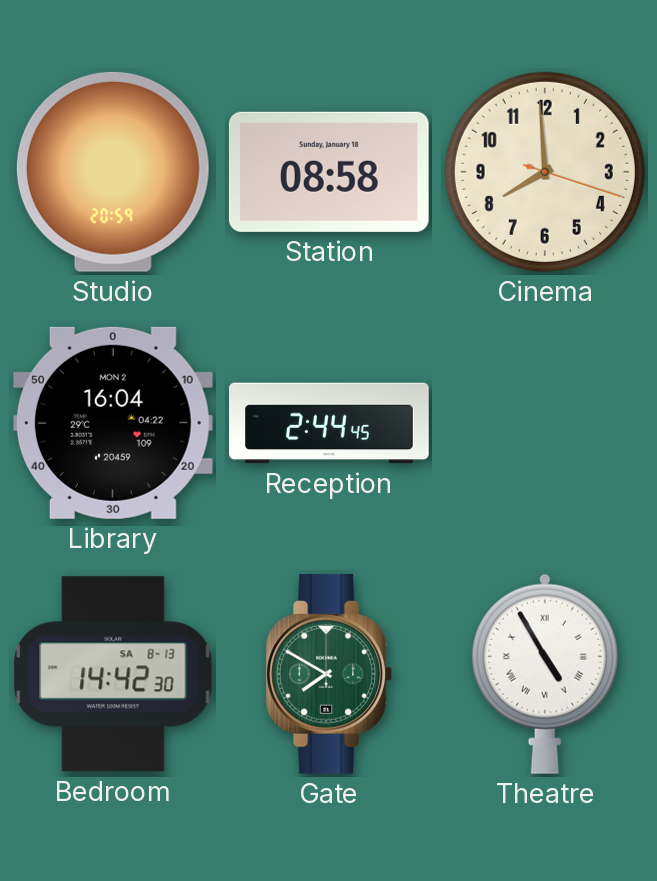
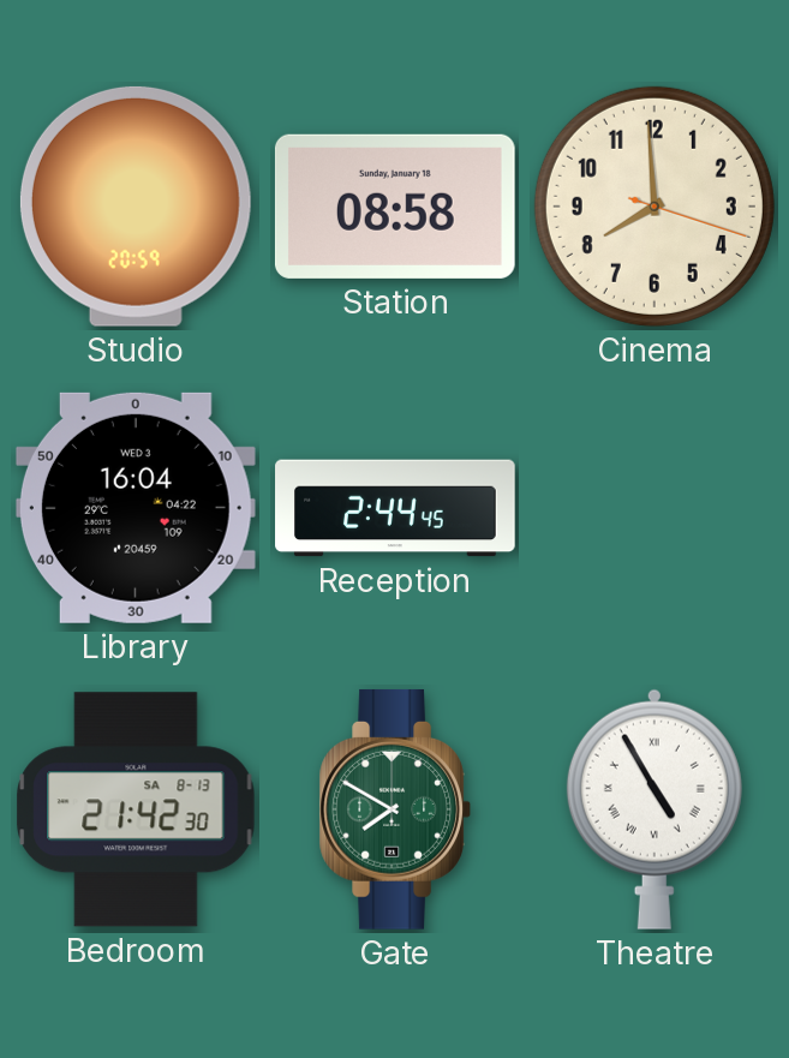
Library date: MON 2 -> WED 3 (136, 508)
Bedroom: 14:42 -> 21:42 (136, 809)
